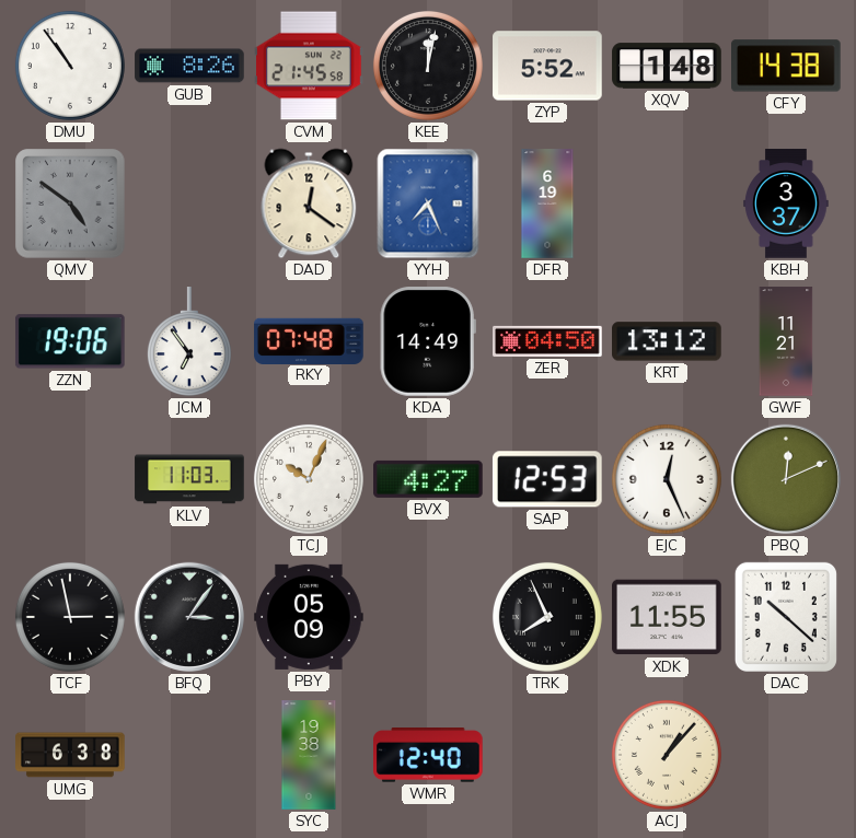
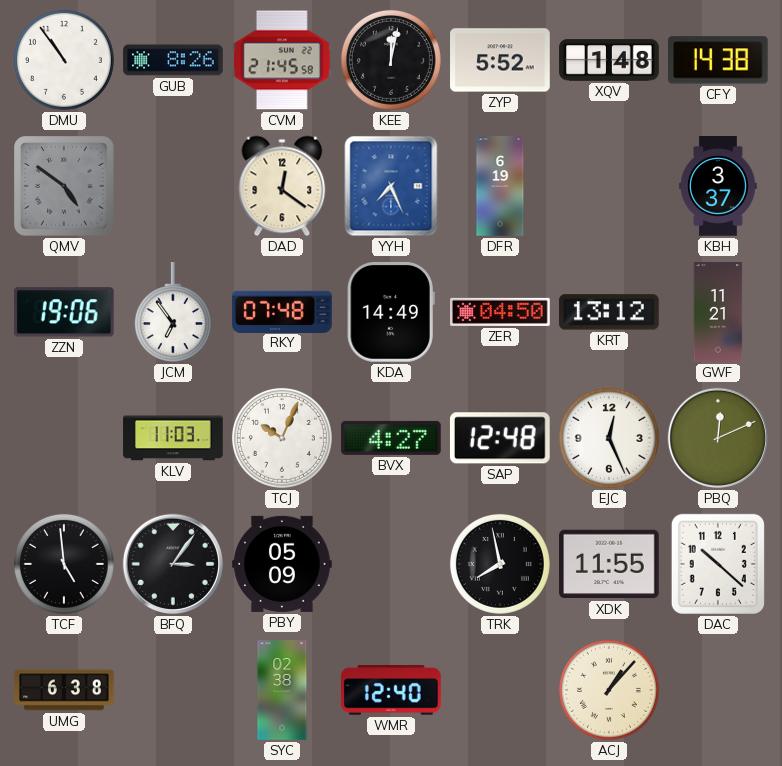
SAP: 12:53 -> 12:48 (500, 438)
TCF: 2:58 -> 4:59 (64, 564)
TRK: 7:56 -> 7:58 (500, 564)
SYC: 19:38 -> 02:38 (282, 690)
